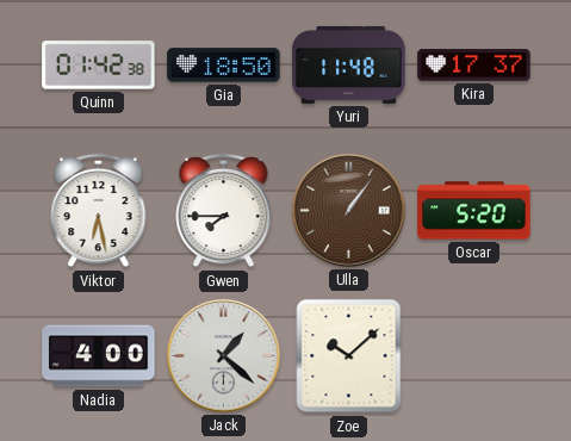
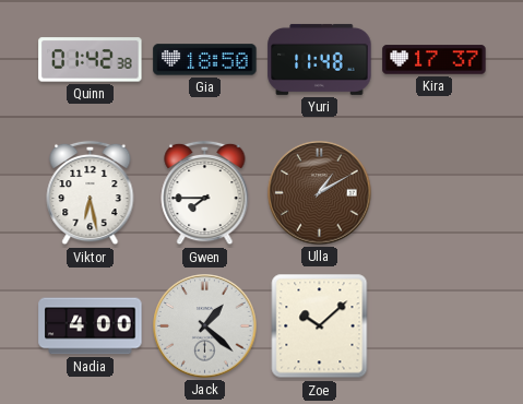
Ulla: 1:06 -> 1:10 (320, 193)
Oscar: 5:20 -> none (474, 211)
